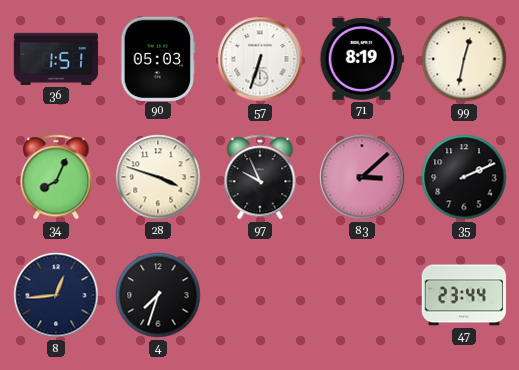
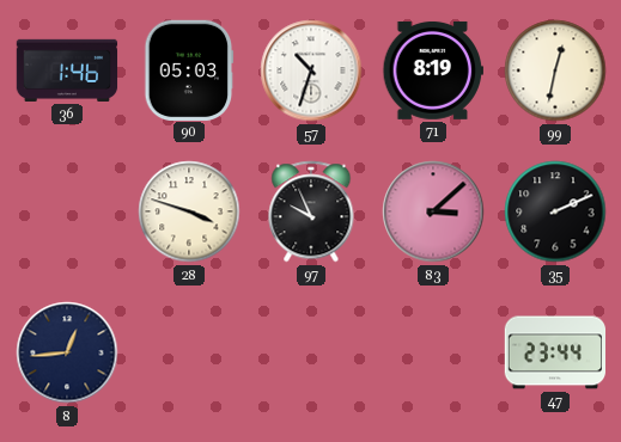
36: 1:51 -> 1:46 (67, 70)
57: 6:33 -> 10:33 (311, 70)
34: 8:04 -> none (56, 177)
4: 7:33 -> none (158, 295)
